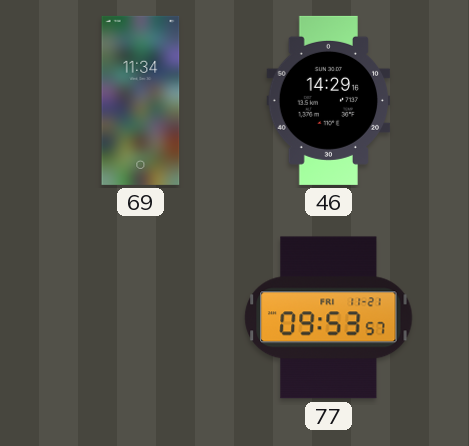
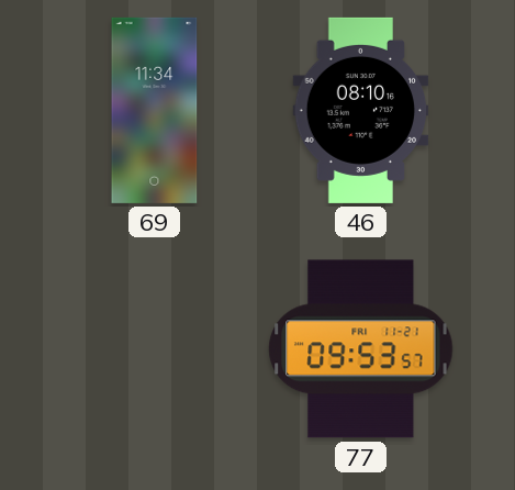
46: 14:29 -> 08:10 (361, 110)
